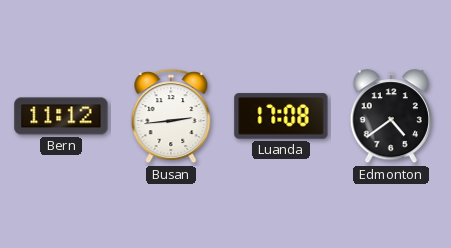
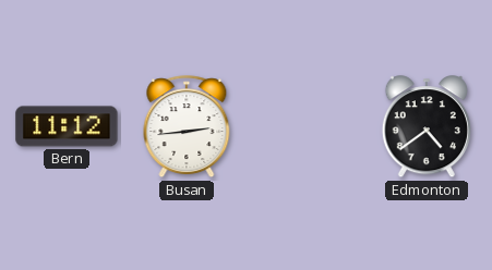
Luanda: 17:08 -> none (281, 116)
